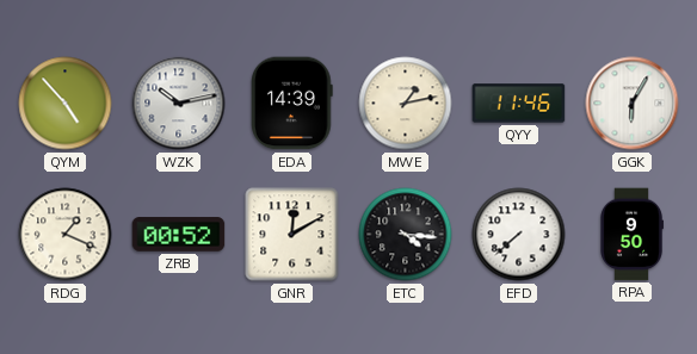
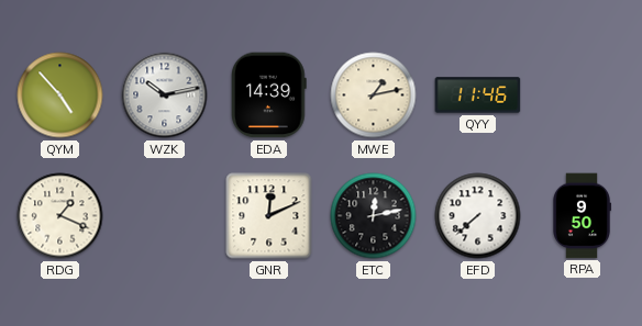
GGK: 6:05 -> none (633, 104)
ZRB: 00:52 -> none (179, 235)
GNR: 12:10 -> 12:11 (269, 216)
ETC: 4:16 -> 12:13 (374, 216)
